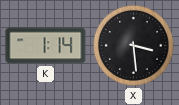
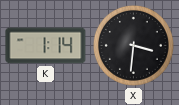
X: 3:29 -> 3:31 (133, 45)
